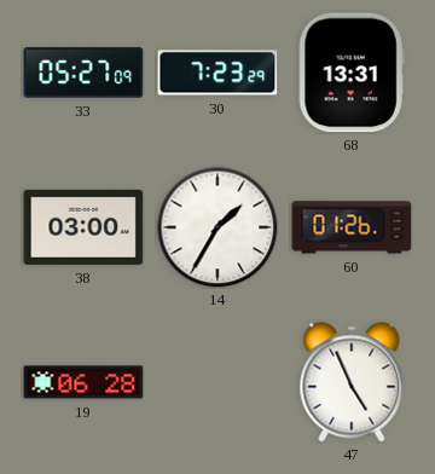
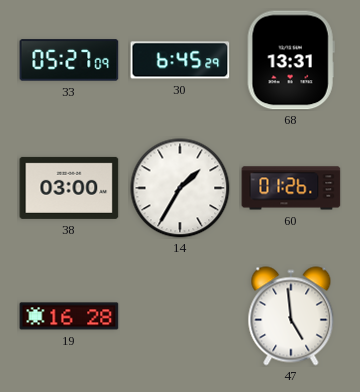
30: 7:23 -> 6:45 (180, 60)
19: 06:28 -> 16:28 (69, 316)
47: 4:56 -> 4:59 (291, 316)
